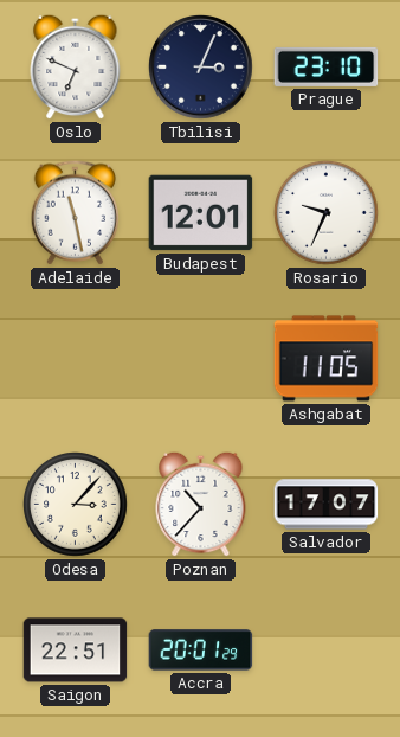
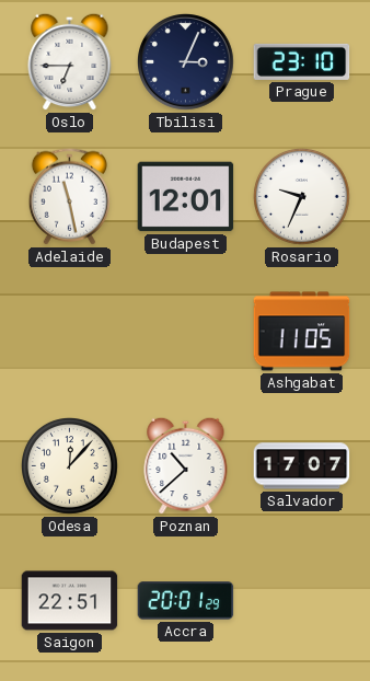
Oslo: 6:49 -> 6:45 (70, 61)
Odesa: 3:07 -> 12:07 (70, 466)
Poznan: 10:37 -> 10:38 (186, 465)
